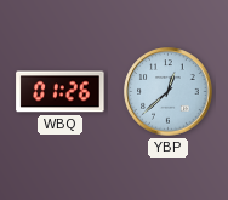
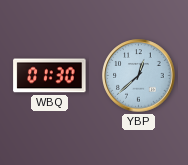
WBQ: 01:26 -> 01:30 (50, 76)
